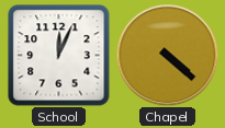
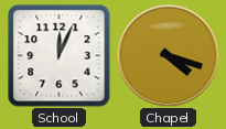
Chapel: 4:22 -> 4:18 (168, 55)
